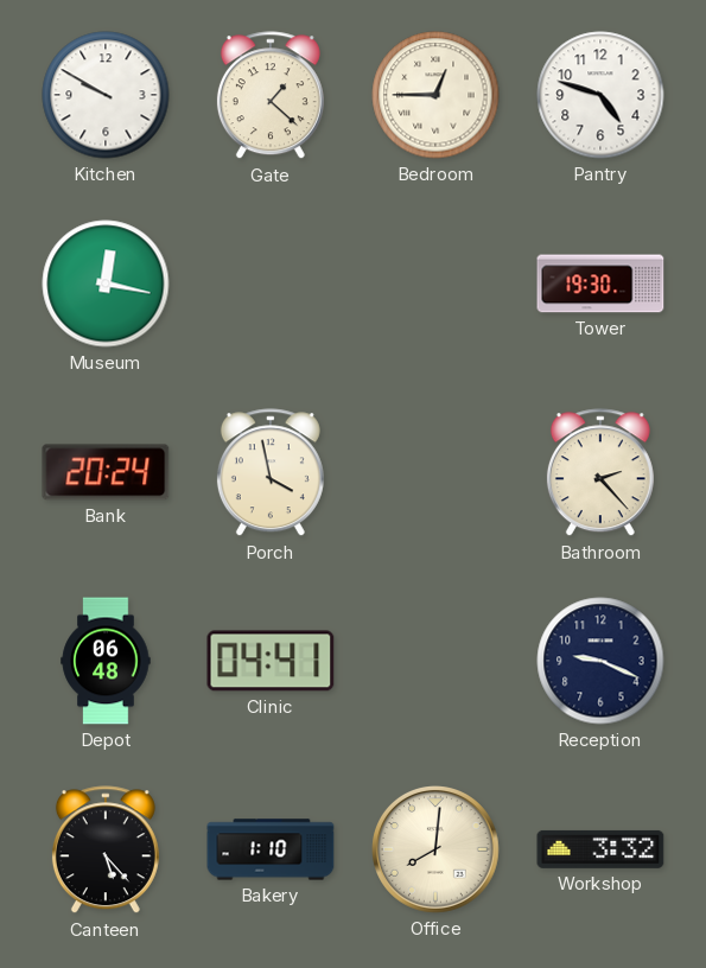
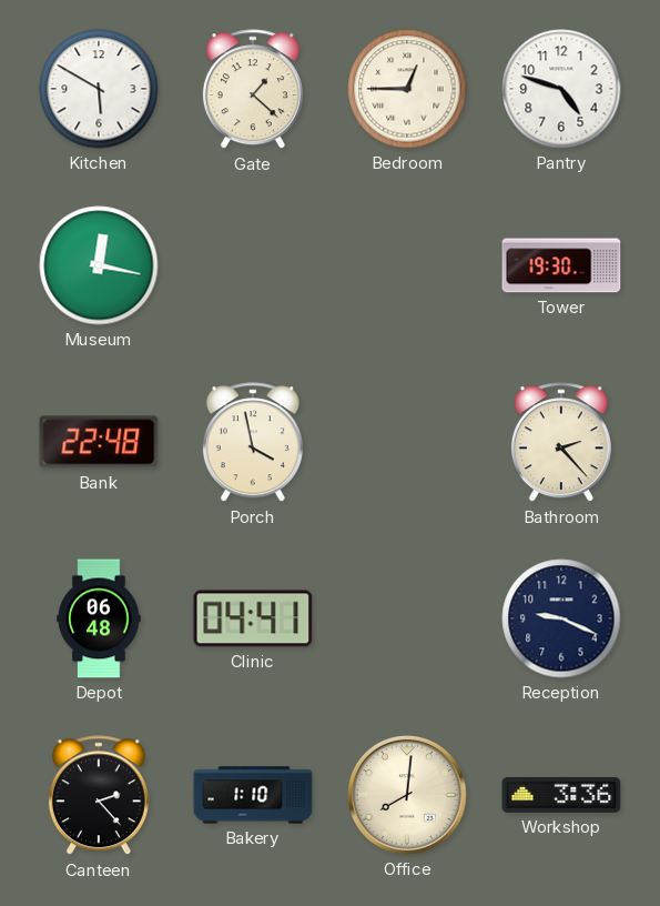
Kitchen: 9:50 -> 5:50 (99, 89)
Bank: 20:24 -> 22:48 (99, 442)
Canteen: 5:23 -> 2:23 (99, 796)
Workshop: 3:32 -> 3:36 (561, 795)
